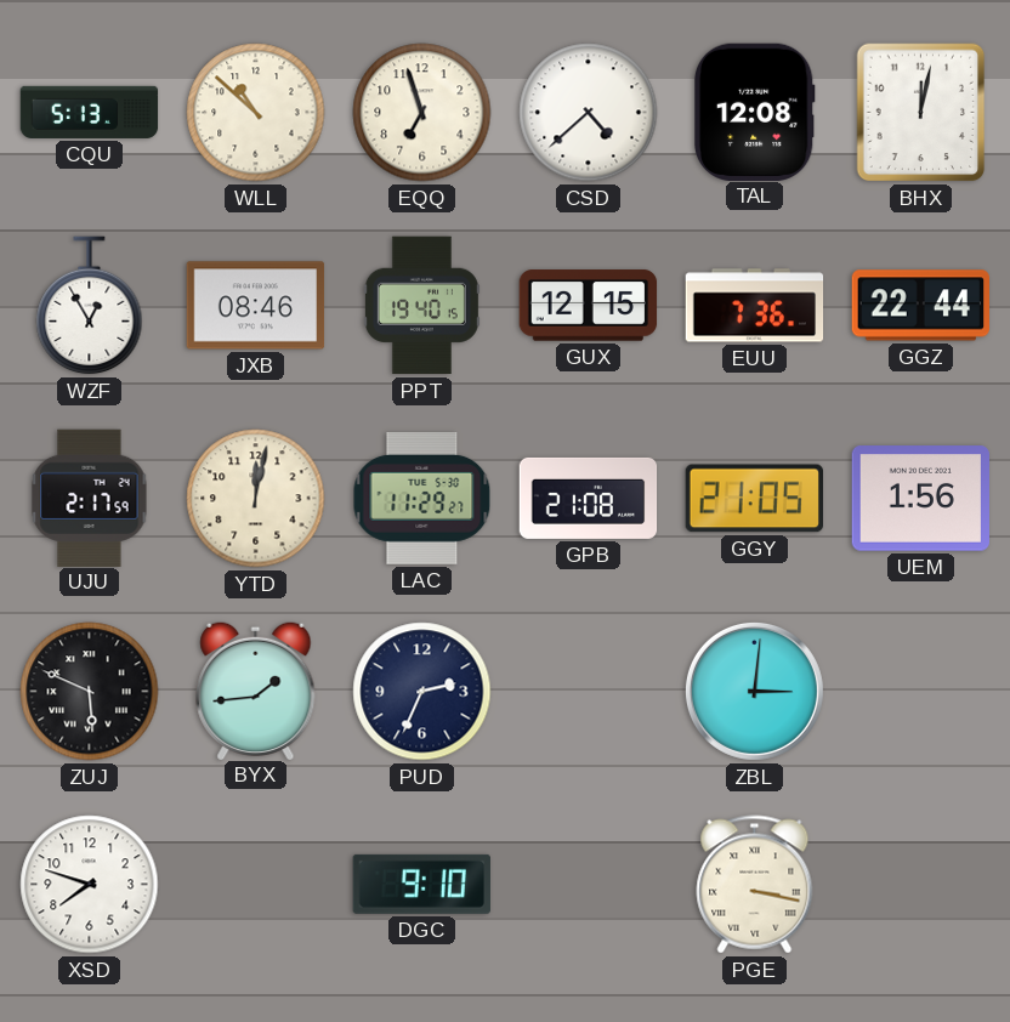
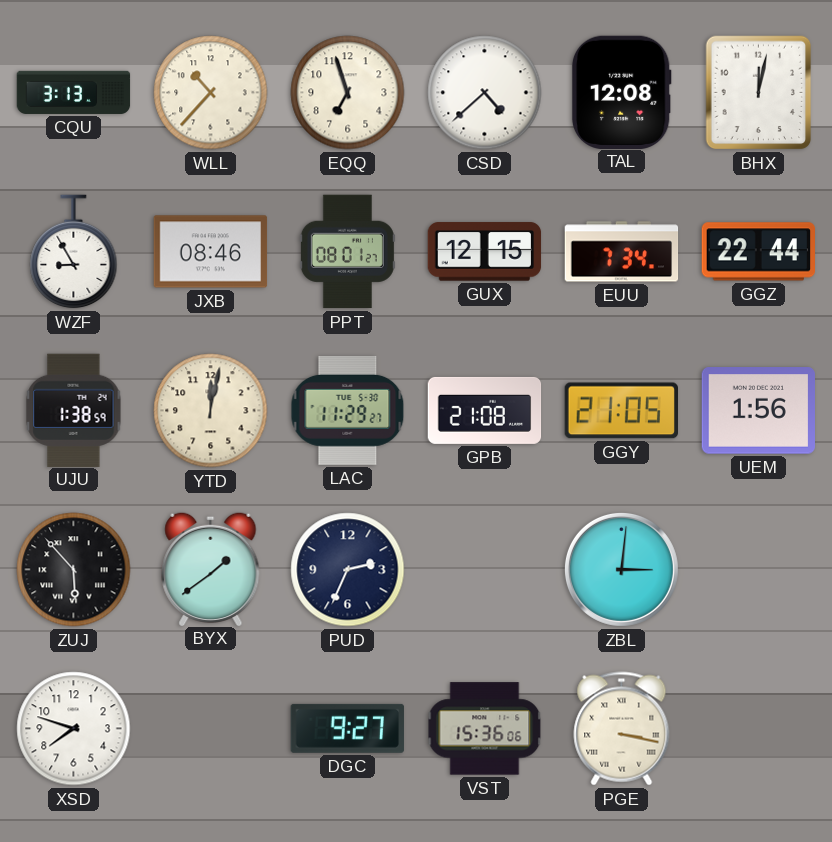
CQU: 5:13 -> 3:13 (74, 92)
WLL: 10:52 -> 10:37 (211, 93)
WZF: 12:55 -> 8:55 (74, 252)
PPT: 19:40 -> 08:01 (347, 252)
EUU: 7:36 -> 7:34 (622, 252)
UJU: 2:17 -> 1:38 (74, 410)
ZUJ: 5:49 -> 5:53 (74, 570)
BYX: 1:44 -> 1:39 (211, 568)
DGC: 9:10 -> 9:27 (347, 728)
VST: none -> 15:36 (485, 729)
